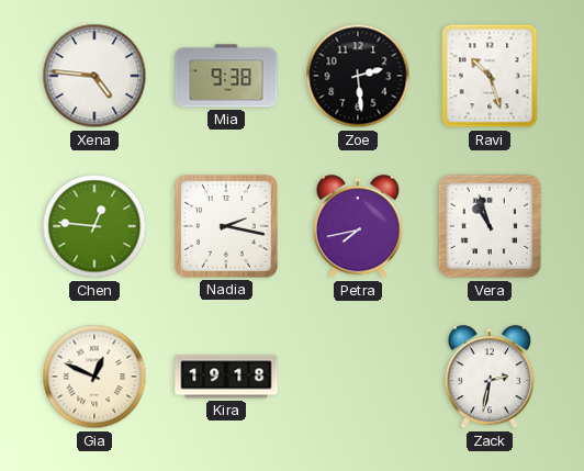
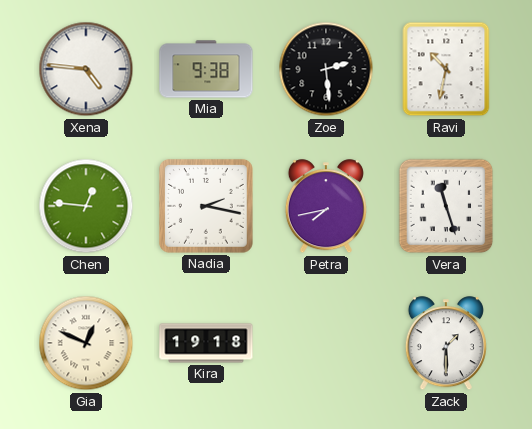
Ravi: 10:27 -> 10:32 (446, 69)
Vera: 10:57 -> 11:27 (446, 206)
Zack: 2:32 -> 1:30 (446, 344)
